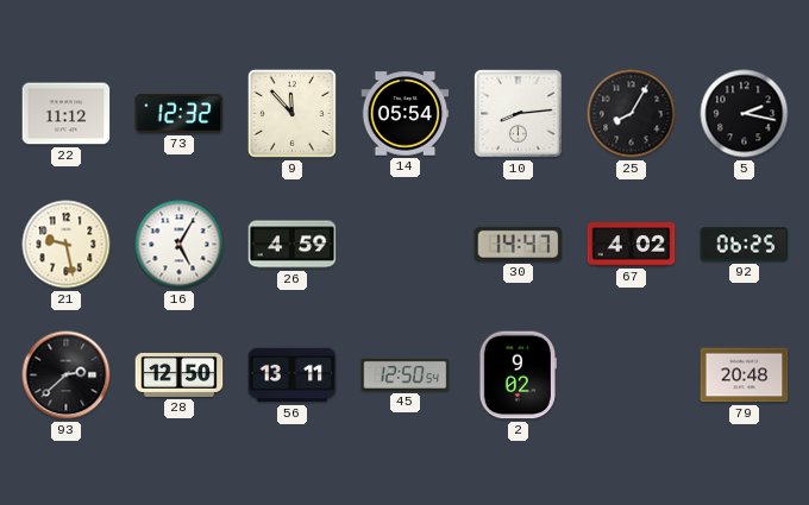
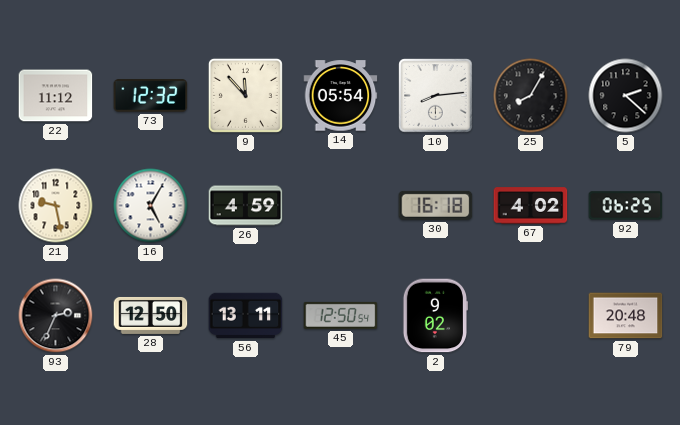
5: 2:17 -> 2:22 (626, 96)
30: 14:47 -> 16:18 (436, 205)
93: 2:38 -> 2:34 (56, 316)
